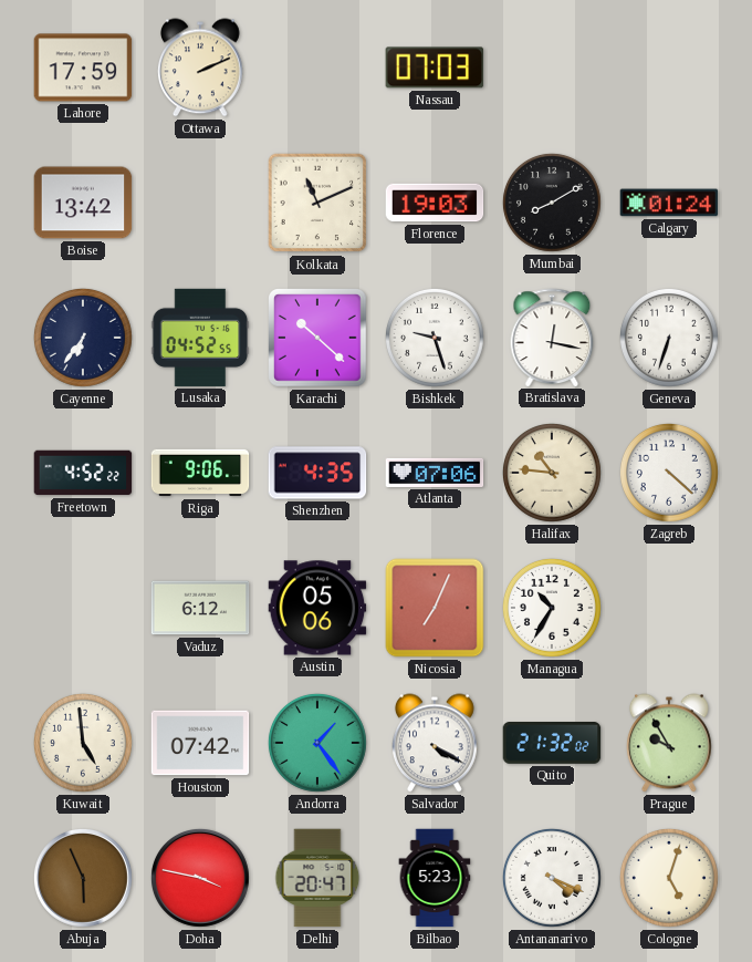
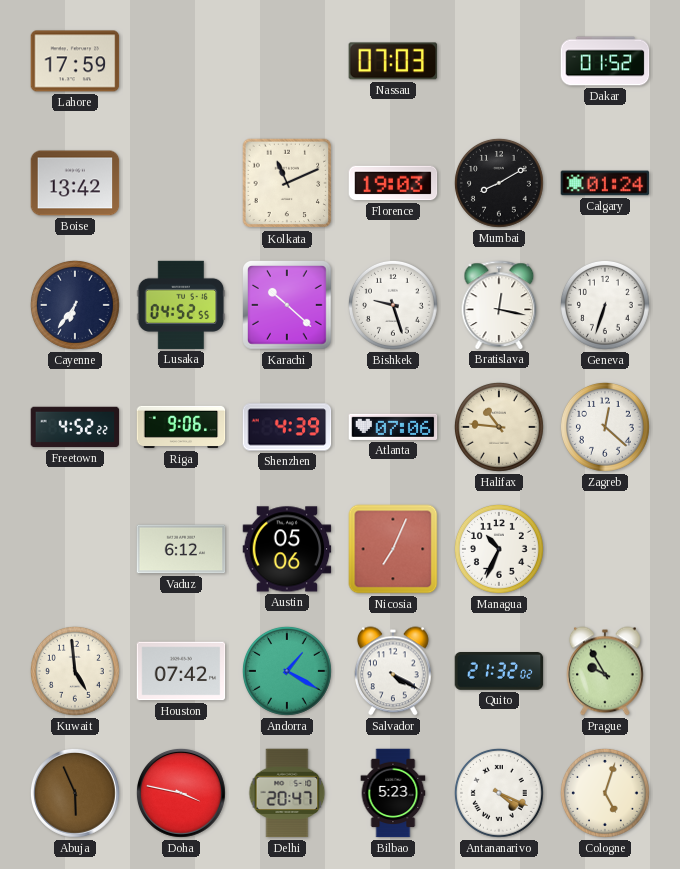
Ottawa: 2:11 -> none (201, 68)
Dakar: none -> 01:52 (605, 61)
Shenzhen: 4:35 -> 4:39 (287, 427)
Zagreb: 4:22 -> 12:22 (605, 427)
Managua: 10:35 -> 10:34 (499, 549)
Andorra: 1:24 -> 1:20 (287, 671)
